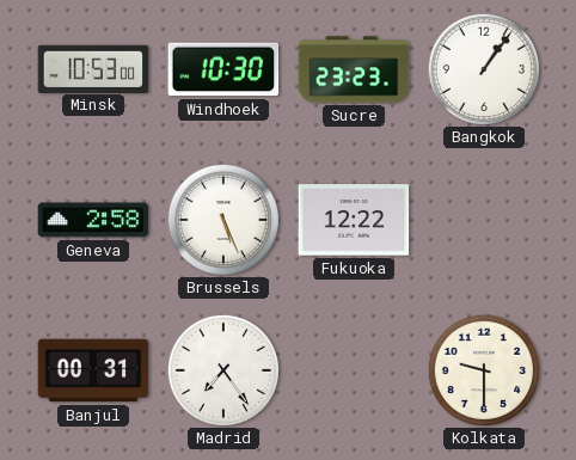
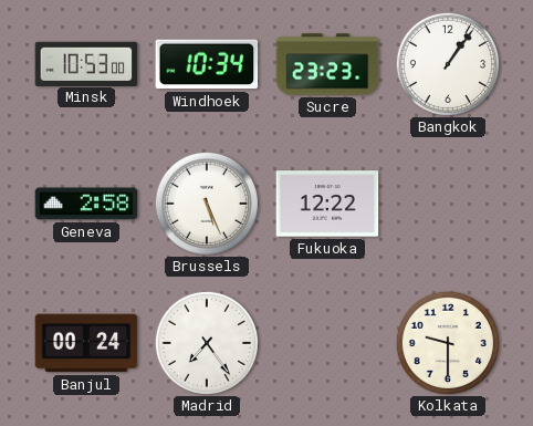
Windhoek: 10:30 -> 10:34 (207, 64)
Banjul: 00:31 -> 00:24 (86, 343)
